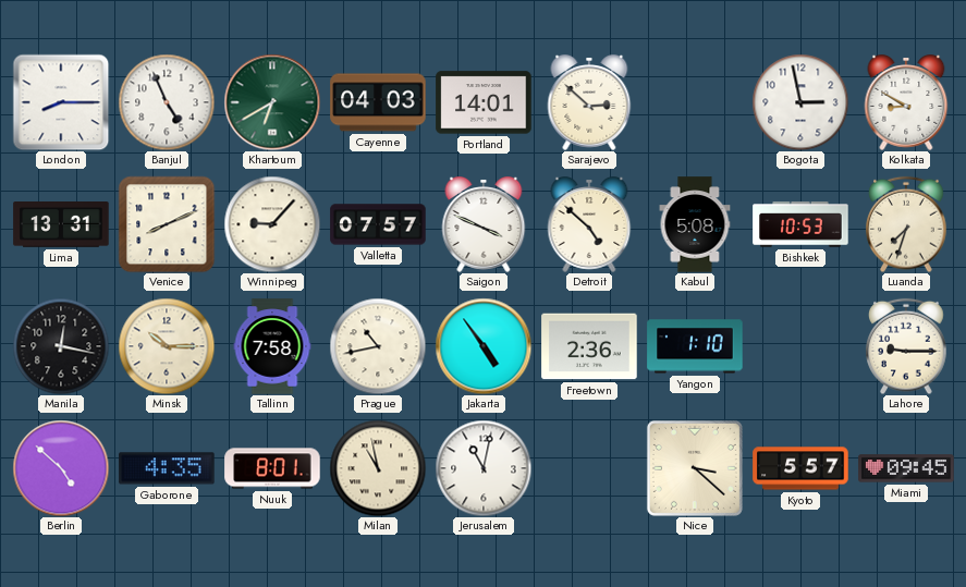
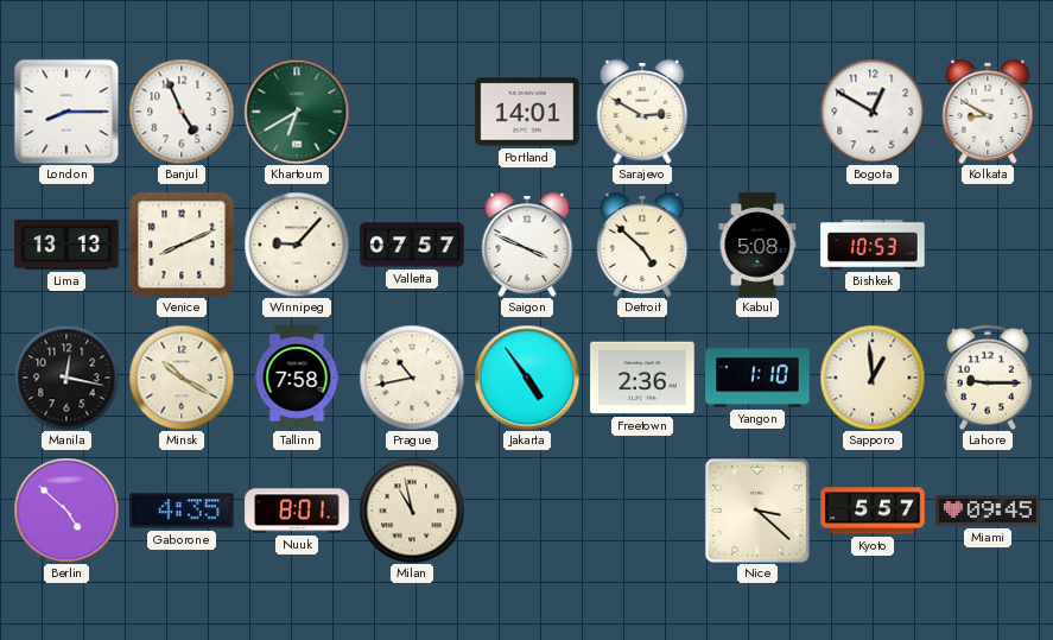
Cayenne: 04:03 -> none (378, 102)
Sarajevo: 2:52 -> 2:50 (642, 113)
Bogota: 2:58 -> 12:50 (873, 112)
Lima: 13:31 -> 13:13 (66, 245)
Luanda: 7:33 -> none (906, 224)
Minsk: 10:15 -> 10:20 (182, 378)
Sapporo: none -> 12:59 (873, 378)
Jerusalem: 11:02 -> none (484, 468)
